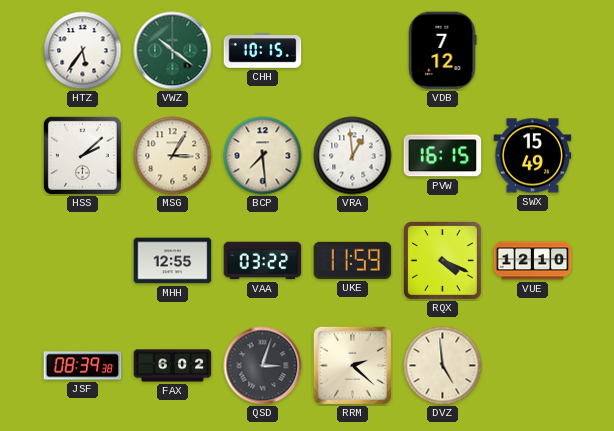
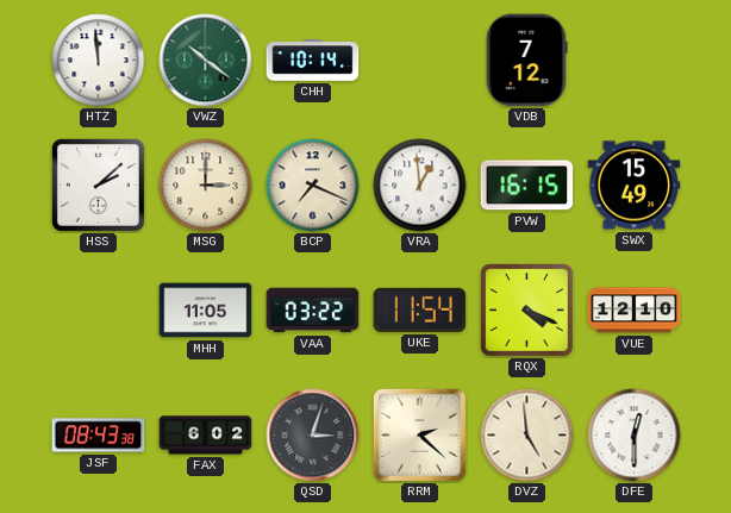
HTZ: 5:36 -> 11:59 (99, 61)
CHH: 10:15 -> 10:14 (313, 61)
MSG: 3:05 -> 3:00 (206, 186)
BCP: 7:29 -> 7:19 (313, 186)
MHH: 12:55 -> 11:05 (206, 311)
UKE: 11:59 -> 11:54 (420, 309)
JSF: 08:39 -> 08:43 (99, 436)
DFE: none -> 12:30 (635, 436)
